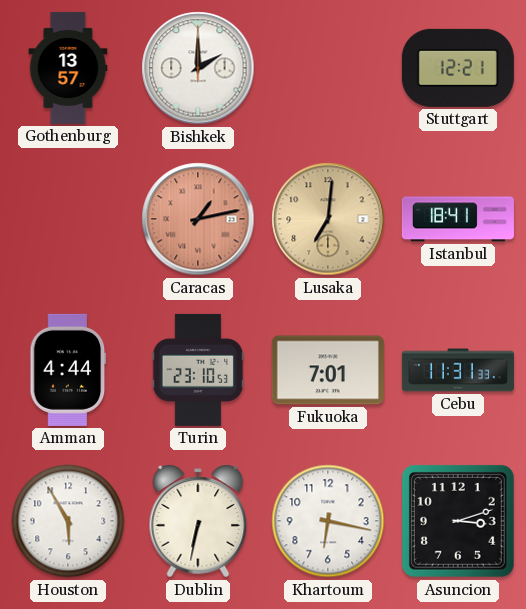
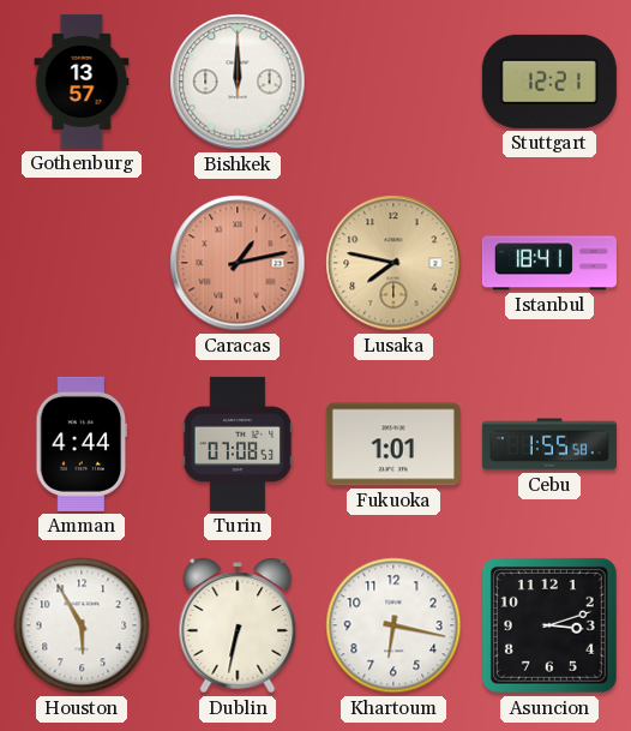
Bishkek: 2:00 -> 12:00 (238, 82)
Lusaka: 7:01 -> 7:47 (393, 263)
Turin: 23:10 -> 07:08 (238, 444)
Fukuoka: 7:01 -> 1:01 (393, 444)
Cebu: 11:31 -> 1:55 (549, 444)
